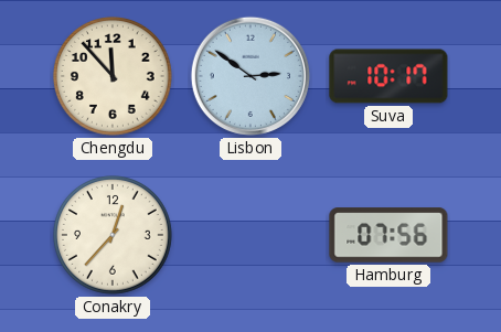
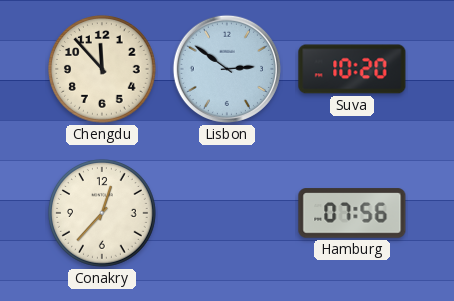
Suva: 10:17 -> 10:20 (352, 69)
